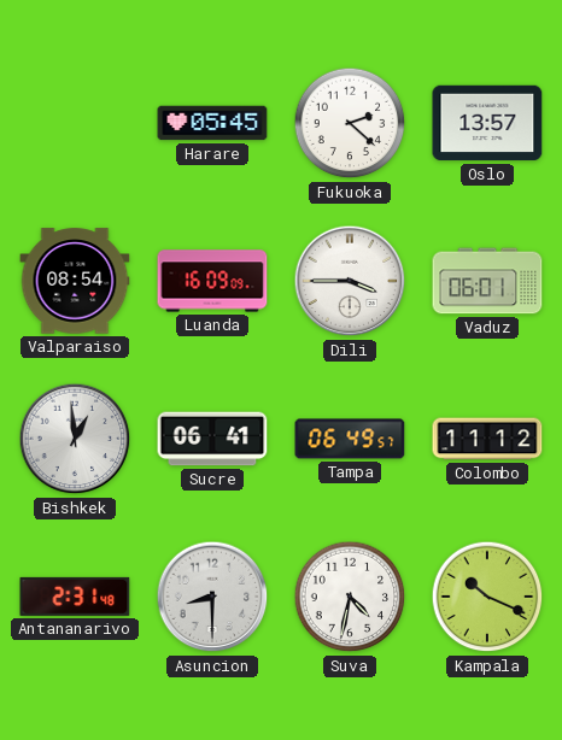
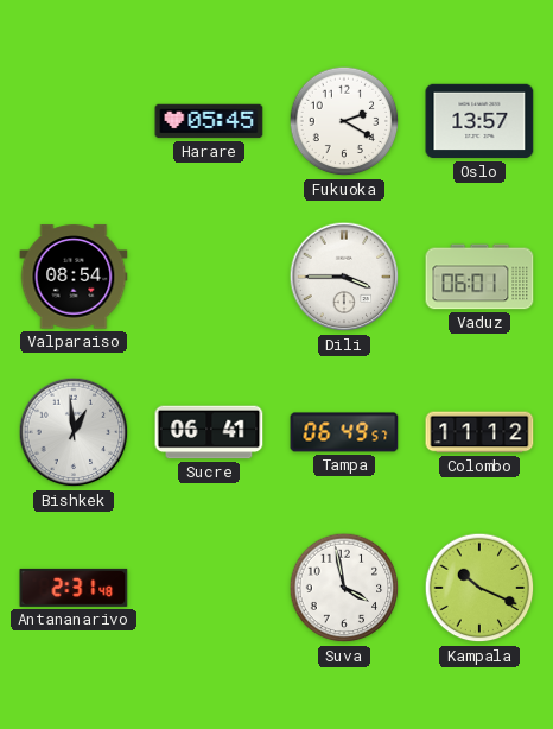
Fukuoka: 2:22 -> 2:20 (344, 121)
Luanda: 16:09 -> none (212, 281)
Asuncion: 8:30 -> none (212, 597)
Suva: 4:32 -> 3:58 (344, 588)
